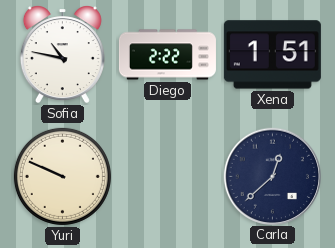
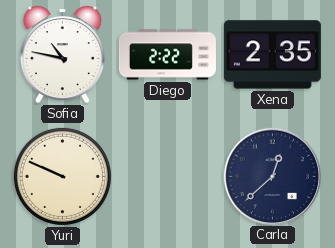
Xena: 1:51 -> 2:35 (272, 55)
